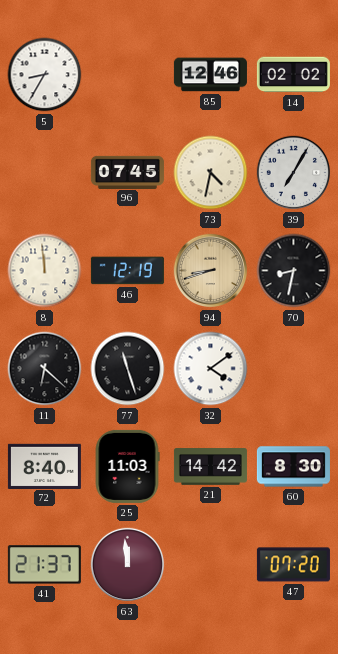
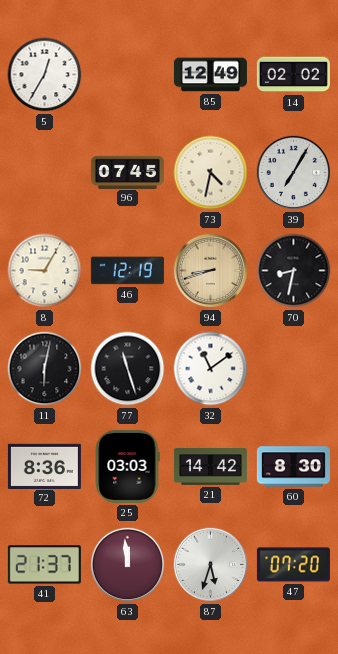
5: 8:35 -> 12:35 (45, 75)
85: 12:46 -> 12:49 (210, 75)
8: 11:59 -> 9:05 (45, 271)
11: 6:22 -> 6:02 (45, 369)
32: 4:09 -> 11:09 (211, 369)
72: 8:40 -> 8:36 (44, 466)
25: 11:03 -> 03:03 (127, 466)
87: none -> 5:33 (211, 565)
